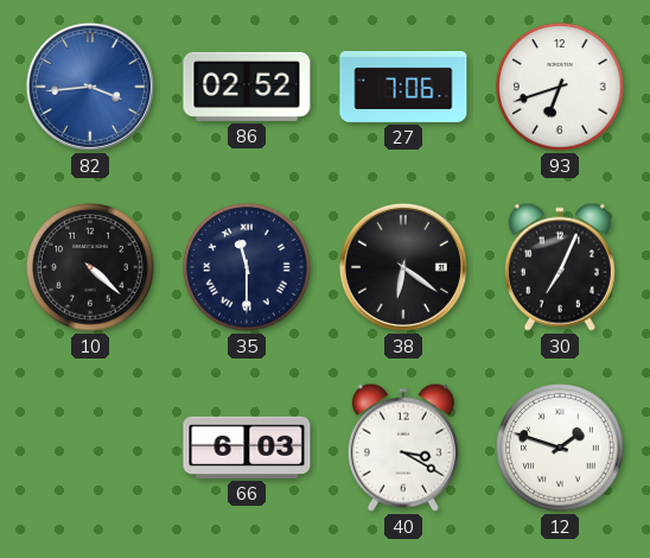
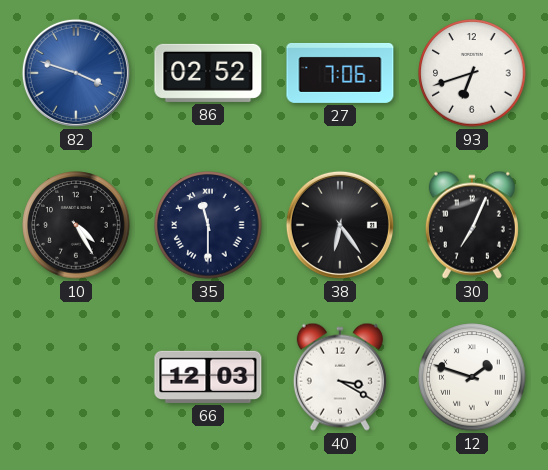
82: 3:44 -> 3:48 (76, 73)
10: 4:22 -> 4:25 (76, 225)
38: 6:21 -> 6:24 (340, 225)
66: 6:03 -> 12:03 (208, 377)
